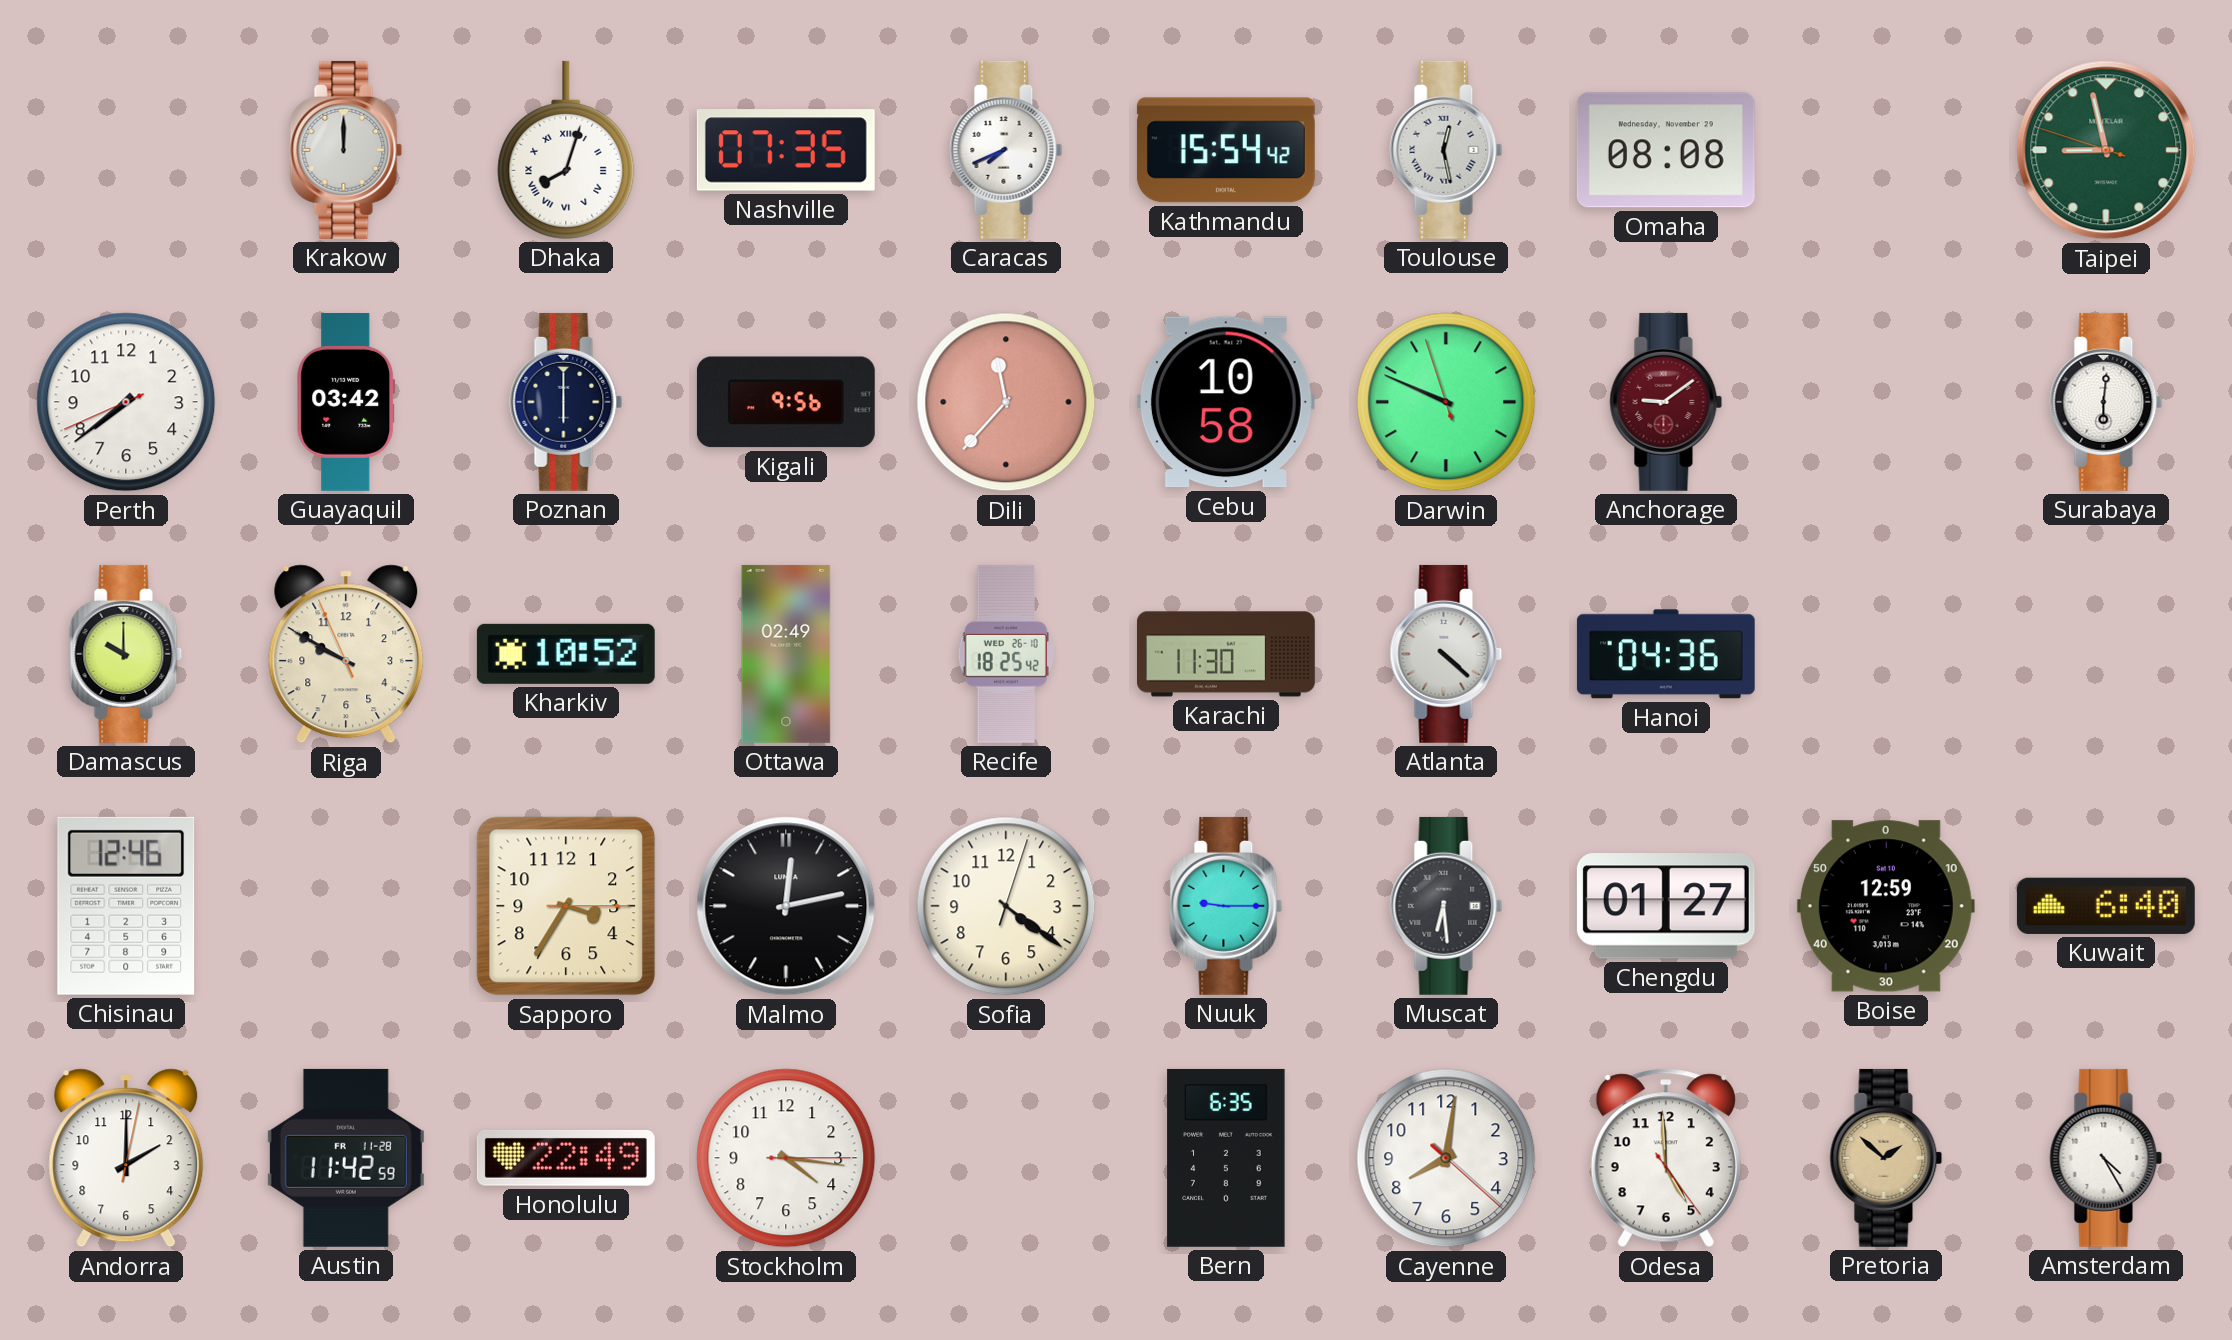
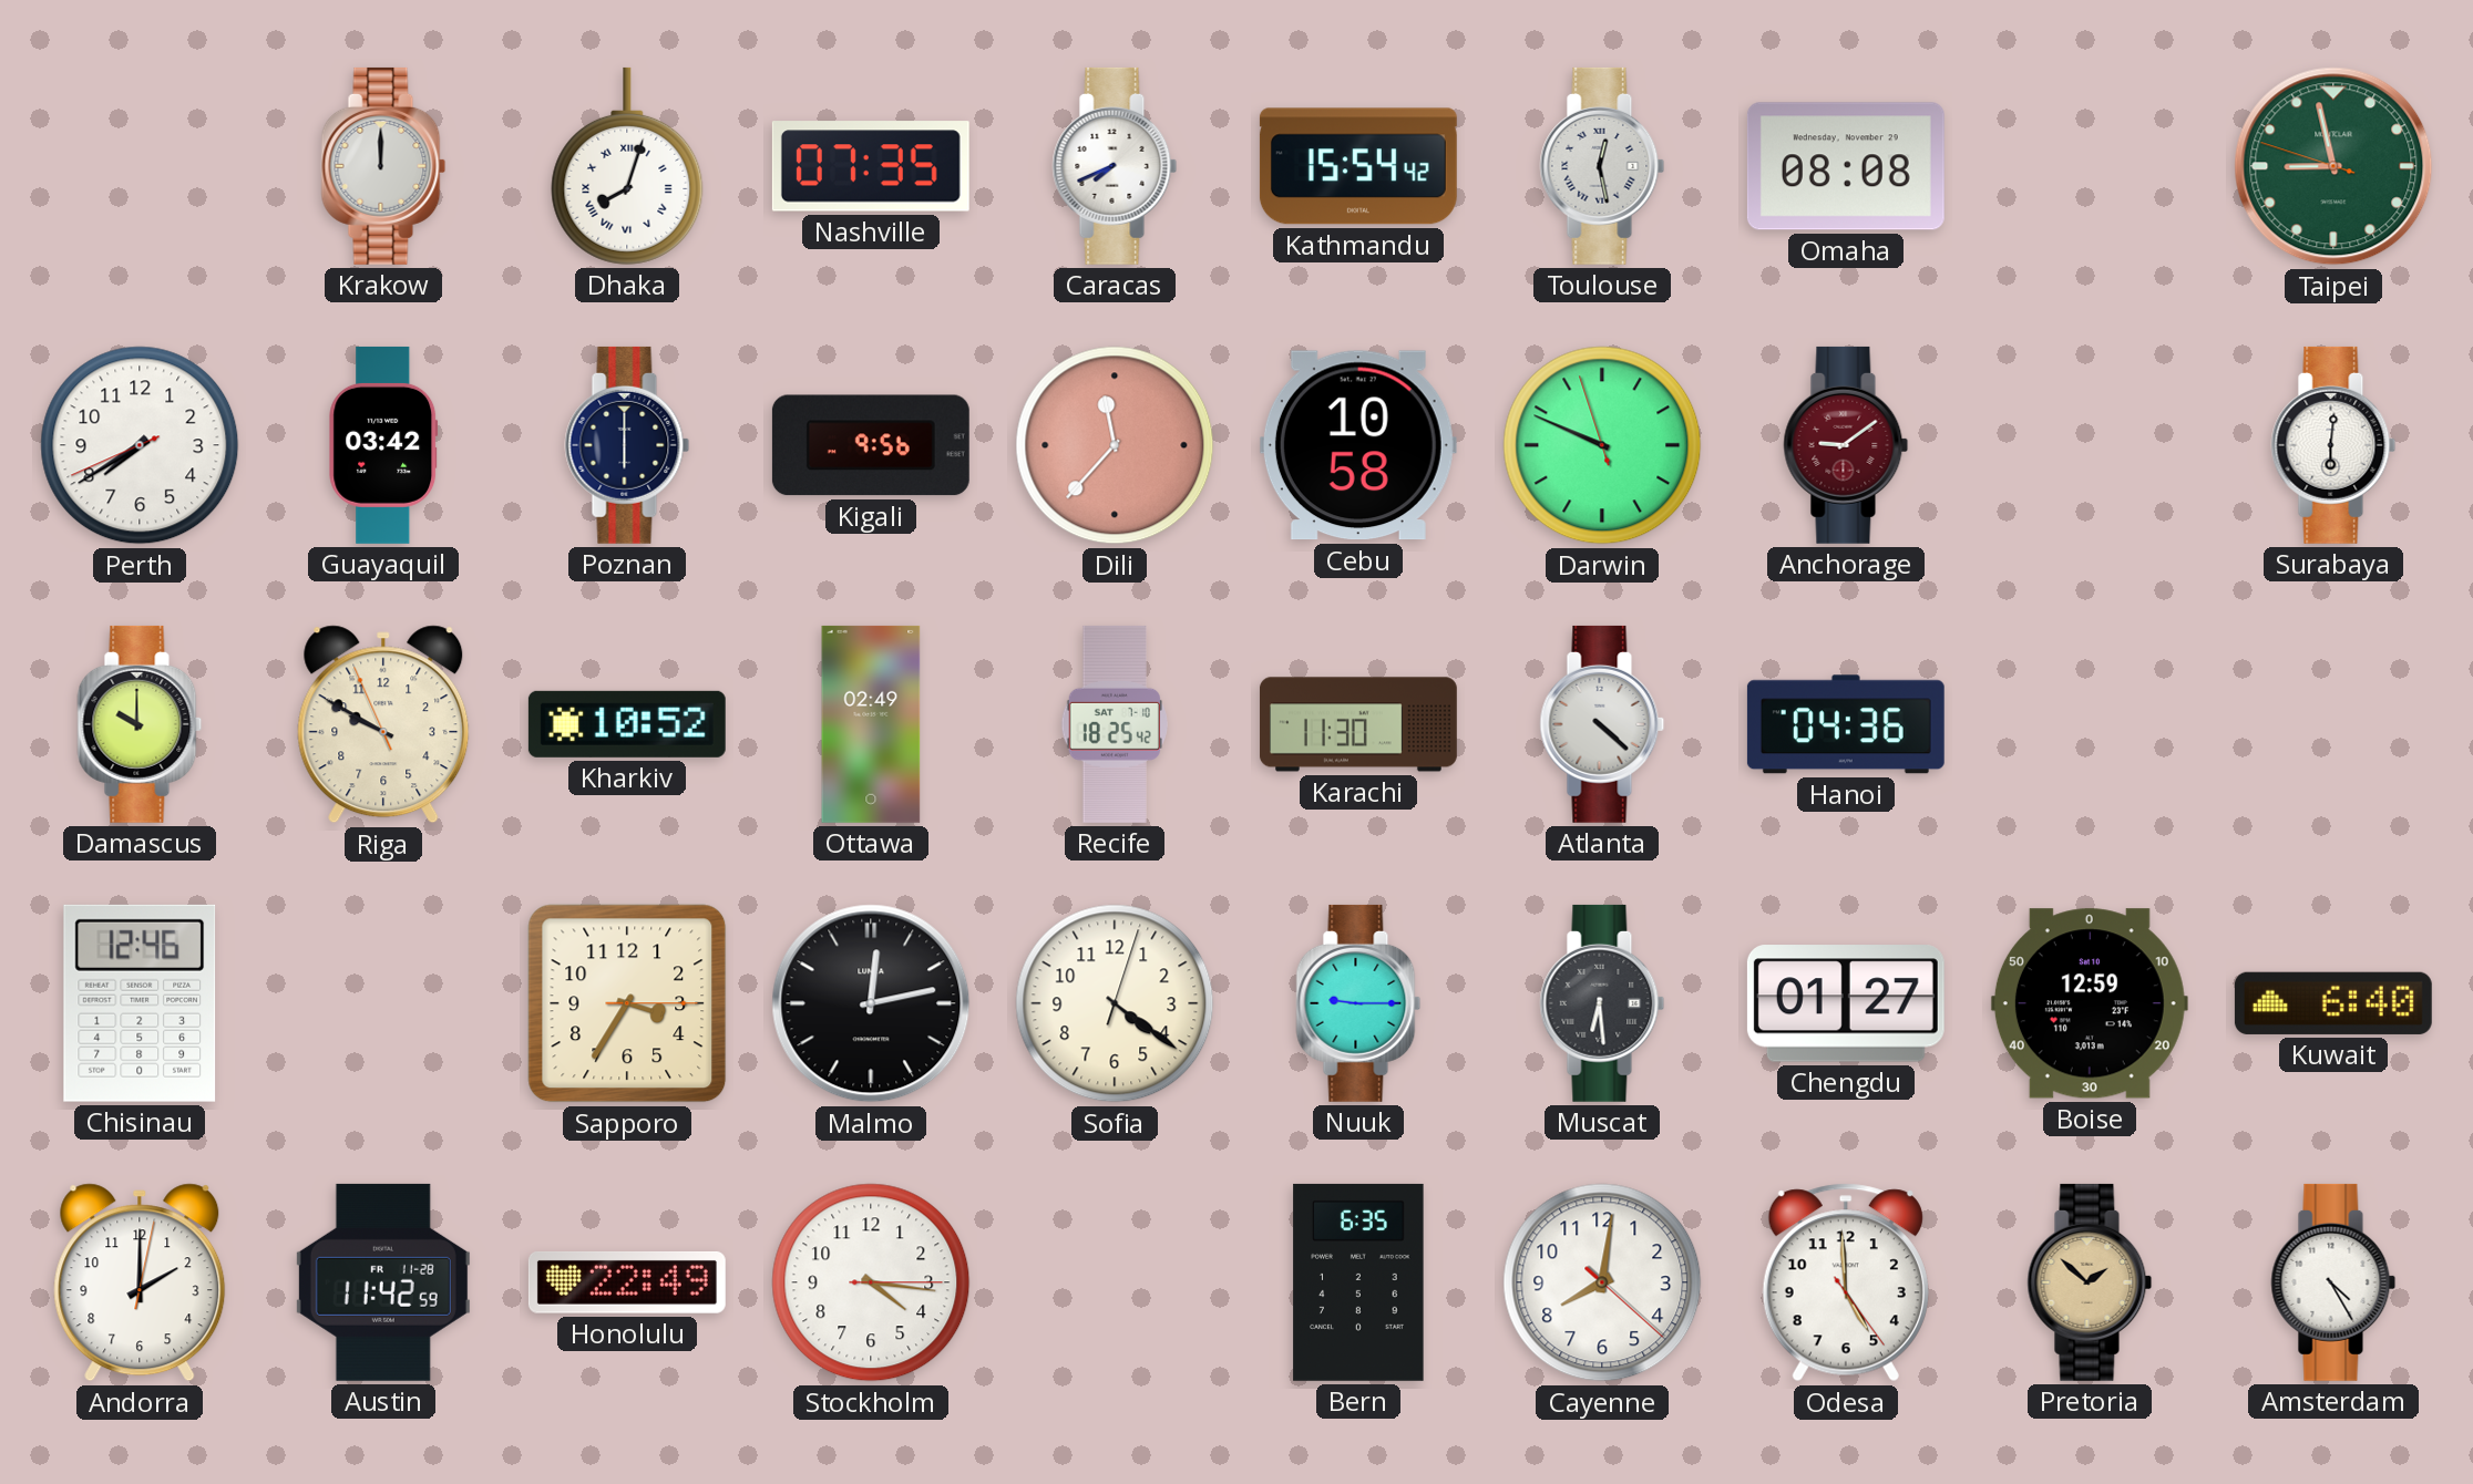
Perth: 7:38 -> 7:39 (140, 445)
Recife date: WED 26-10 -> SAT 7-10 (1115, 724)
